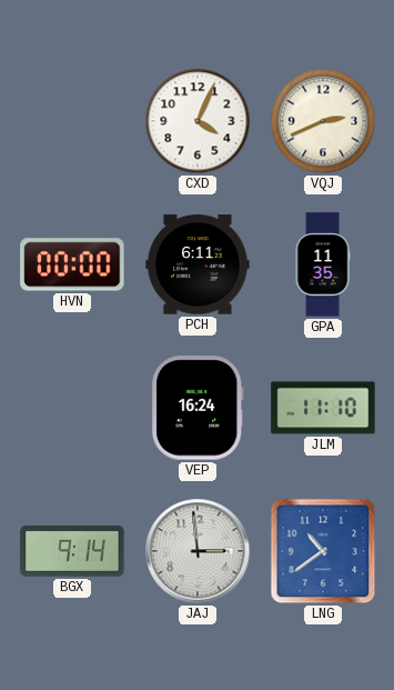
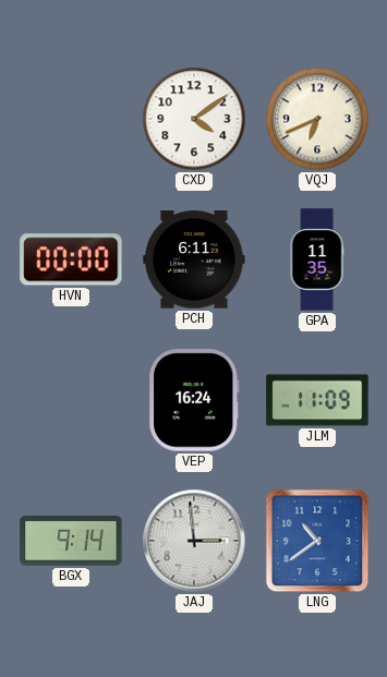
CXD: 4:04 -> 4:09 (194, 119)
VQJ: 2:41 -> 6:41 (317, 119)
JLM: 11:10 -> 11:09 (317, 400)
